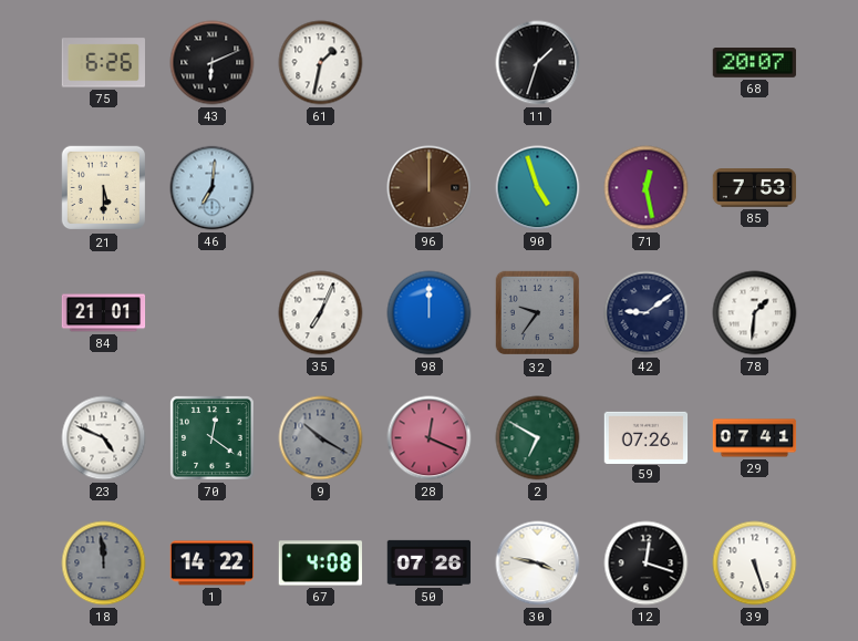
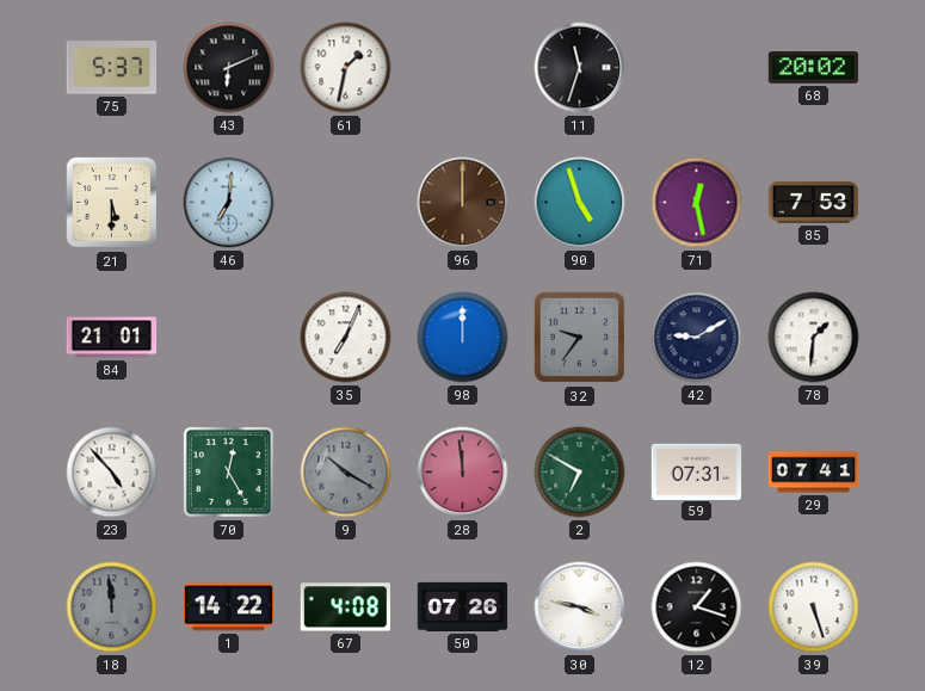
75: 6:26 -> 5:37 (111, 68)
11: 1:33 -> 11:33 (580, 68)
68: 20:07 -> 20:02 (814, 68)
42: 9:09 -> 9:10 (697, 338)
23: 4:49 -> 4:53 (112, 473)
70: 12:21 -> 12:25 (228, 471)
28: 12:19 -> 11:59 (463, 473)
59: 07:26 -> 07:31 (697, 471)
12: 12:18 -> 1:18 (697, 607)
